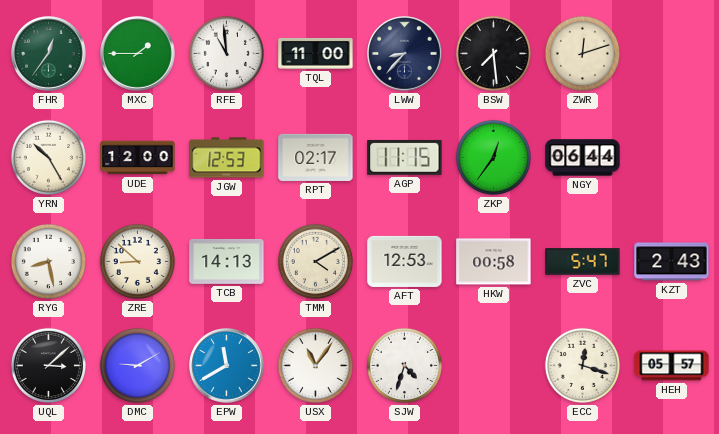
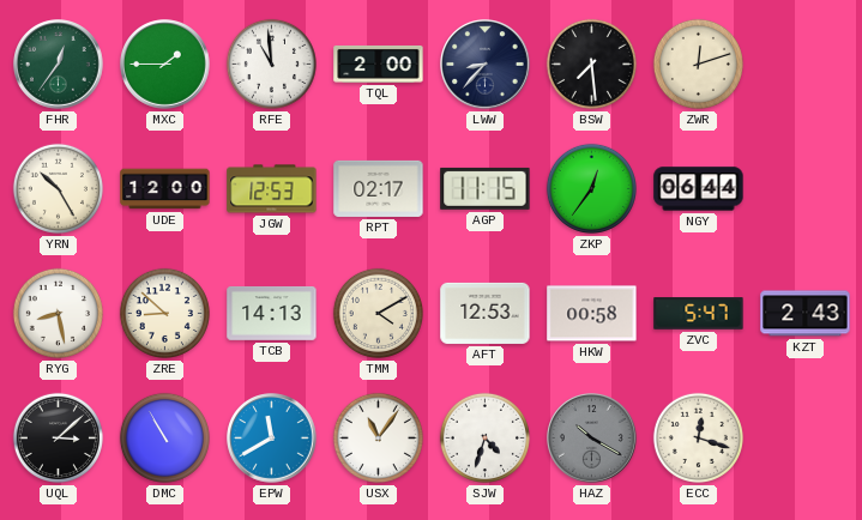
TQL: 11:00 -> 2:00 (379, 64)
DMC: 9:10 -> 10:55 (164, 437)
HAZ: none -> 10:20 (592, 439)
HEH: 05:57 -> none (672, 366)
